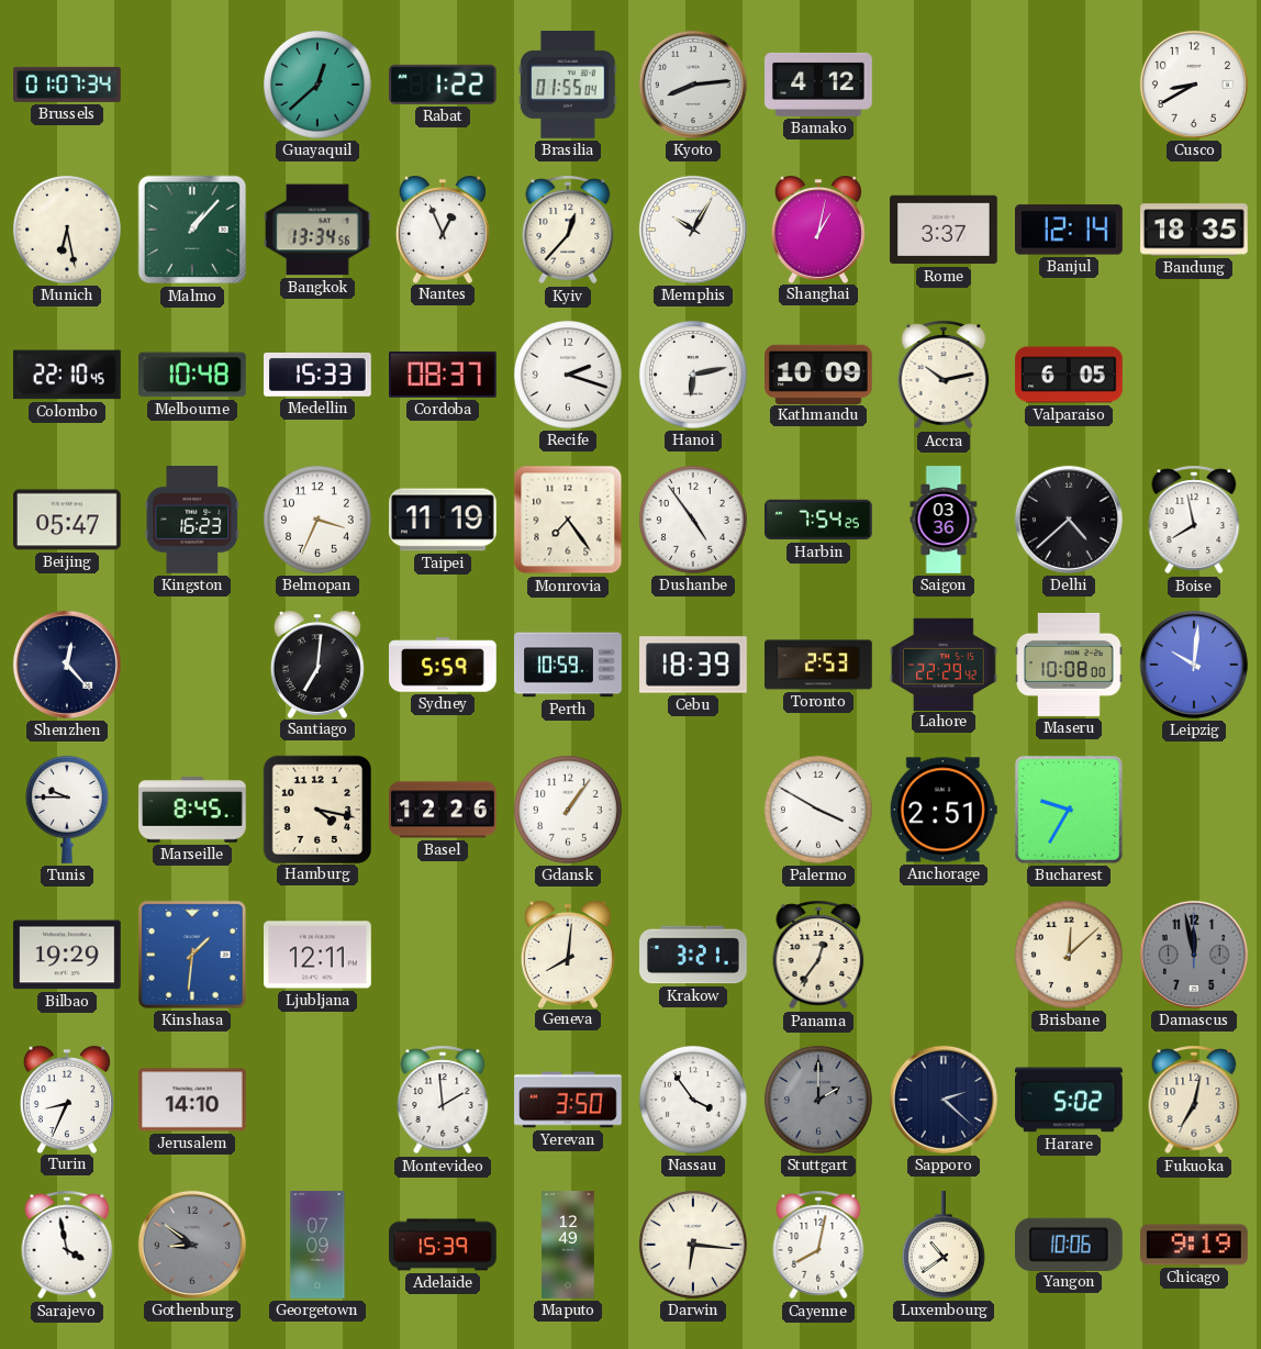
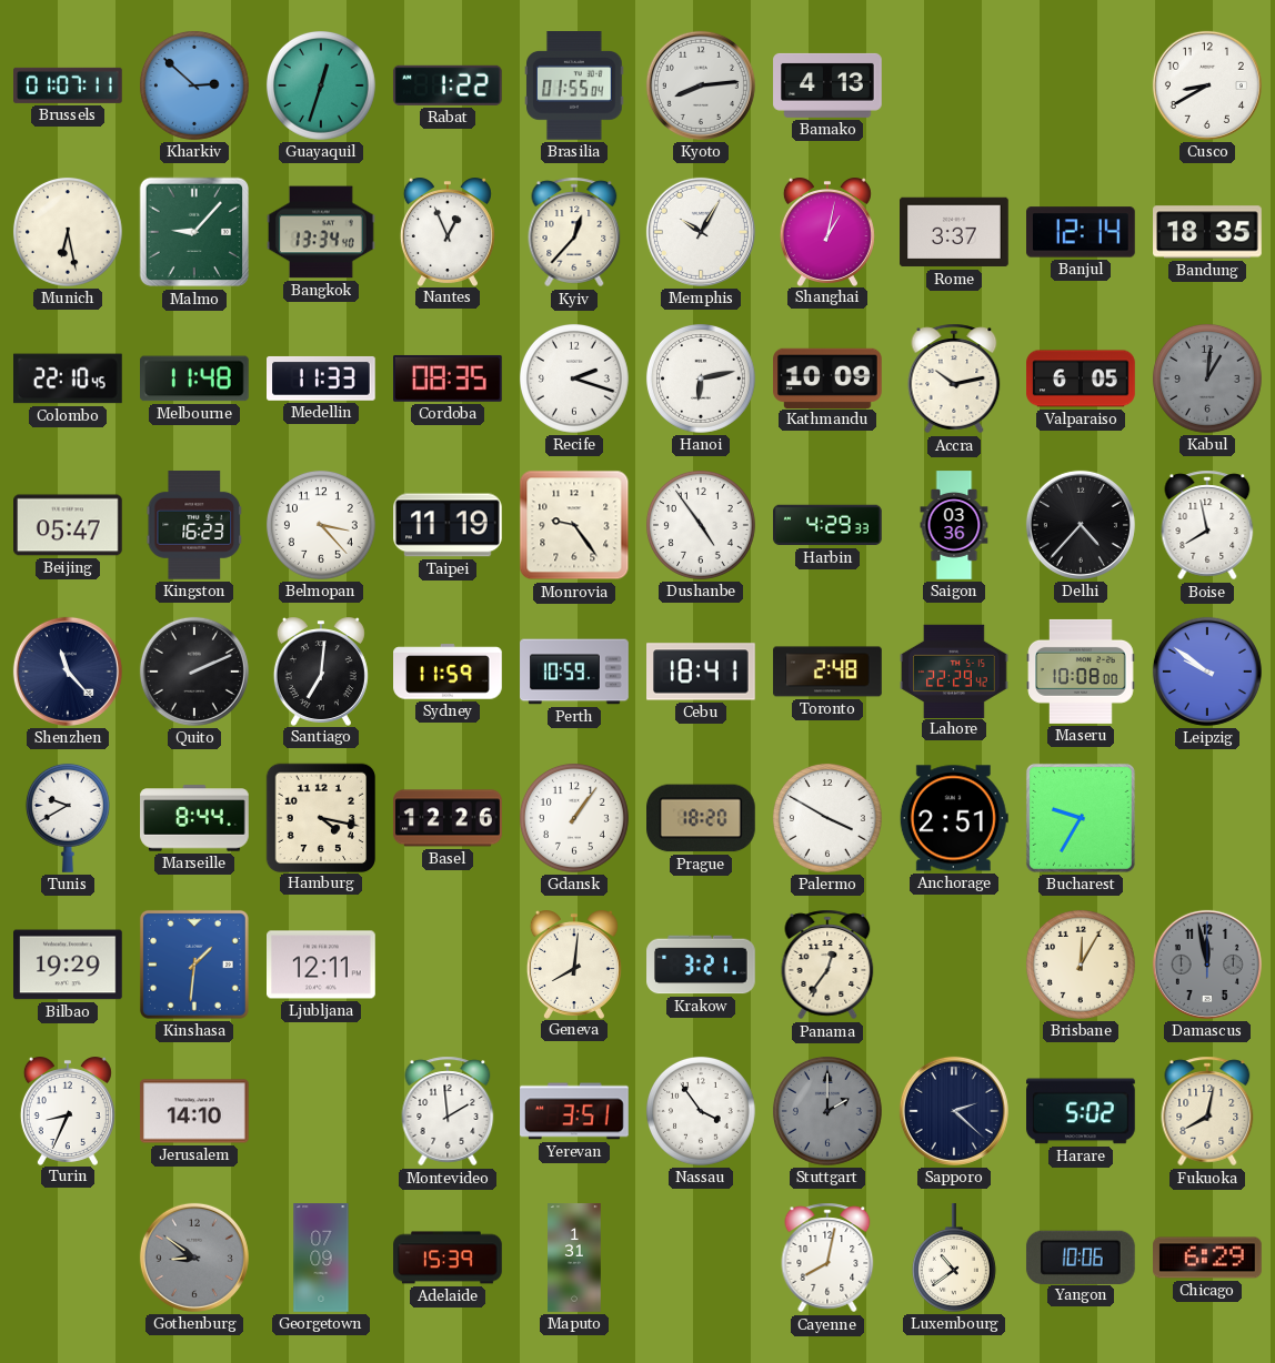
Brussels: 01:07:34 -> 01:07:11 (69, 85)
Kharkiv: none -> 2:52 (194, 85)
Guayaquil: 12:38 -> 12:33 (321, 85)
Bamako: 4:12 -> 4:13 (827, 85)
Malmo: 1:07 -> 9:07 (194, 232)
Bangkok: 13:34:56 -> 13:34:40 (321, 232)
Melbourne: 10:48 -> 11:48 (195, 378)
Medellin: 15:33 -> 11:33 (322, 378)
Cordoba: 08:37 -> 08:35 (449, 378)
Kabul: none -> 1:01 (1207, 378)
Belmopan: 3:34 -> 3:23 (321, 525)
Monrovia: 7:24 -> 9:24 (574, 525)
Harbin: 7:54 -> 4:29 (829, 525)
Delhi: 4:38 -> 4:37 (1081, 525)
Shenzhen: 12:23 -> 11:23 (68, 672)
Quito: none -> 2:11 (194, 672)
Sydney: 5:59 -> 11:59 (449, 672)
Cebu: 18:39 -> 18:41 (702, 672)
Toronto: 2:53 -> 2:48 (827, 672)
Leipzig: 10:01 -> 9:51 (1207, 672)
Tunis: 9:45 -> 9:40 (68, 818)
Marseille: 8:45 -> 8:44 (194, 818)
Prague: none -> 18:20 (702, 818)
Brisbane: 12:08 -> 12:05 (1081, 965)
Yerevan: 3:50 -> 3:51 (574, 1111)
Fukuoka: 7:02 -> 8:02 (1207, 1111)
Sarajevo: 3:58 -> none (67, 1245)
Maputo: 12:49 -> 1:31 (574, 1258)
Darwin: 6:16 -> none (693, 1245)
Chicago: 9:19 -> 6:29 (1207, 1258)
